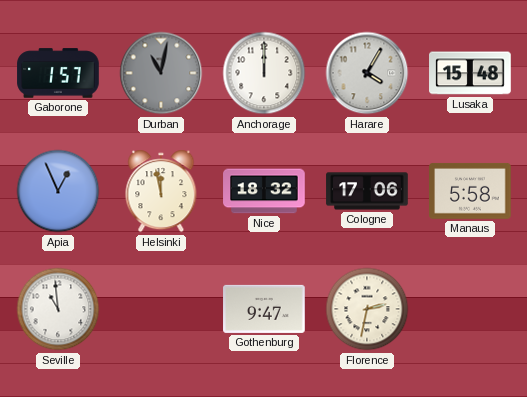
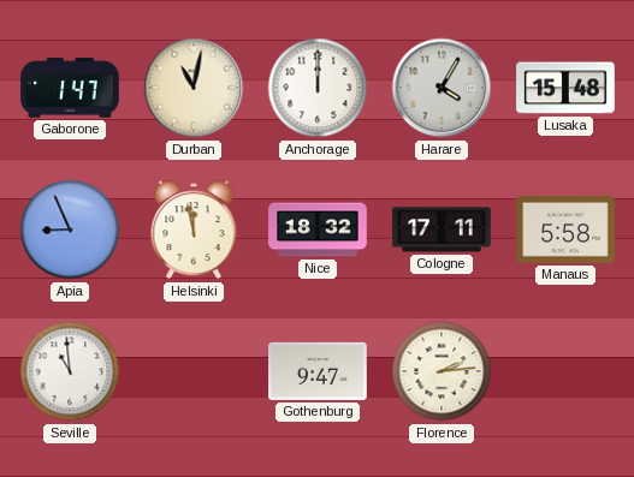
Gaborone: 1:57 -> 1:47 (70, 88)
Durban dial: grey -> cream (194, 88)
Apia: 12:56 -> 8:56 (70, 229)
Cologne: 17:06 -> 17:11 (442, 229)
Florence: 2:32 -> 2:14 (442, 371)
